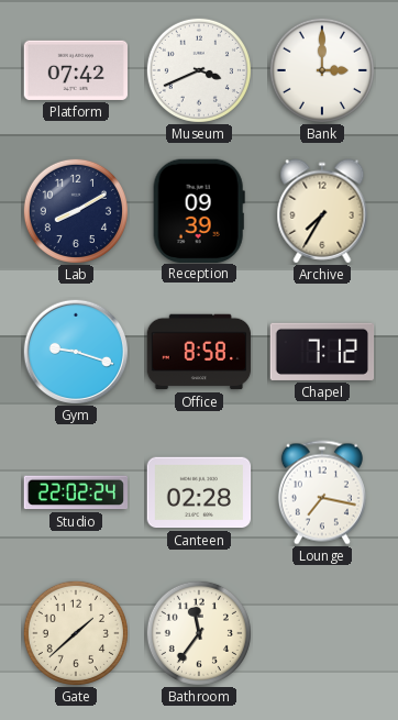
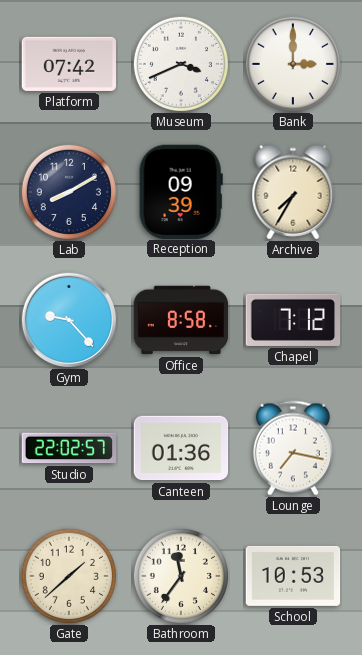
Gym: 9:18 -> 9:23 (69, 320)
Studio: 22:02:24 -> 22:02:57 (68, 448)
Canteen: 02:28 -> 01:36 (181, 448)
School: none -> 10:53 (293, 576)
